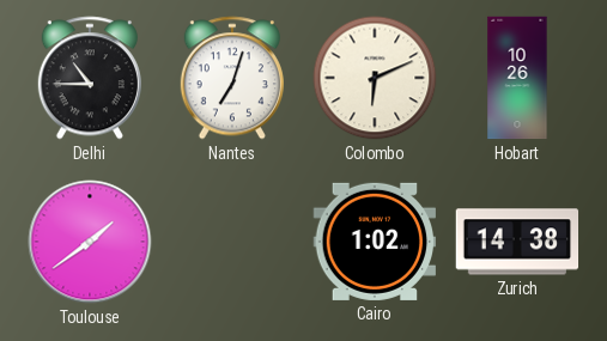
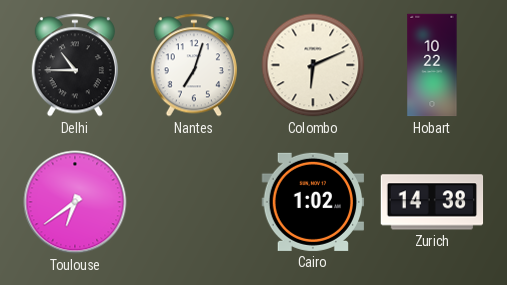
Hobart: 10:26 -> 10:22 (432, 65)
Toulouse: 1:39 -> 6:39 (75, 202)
